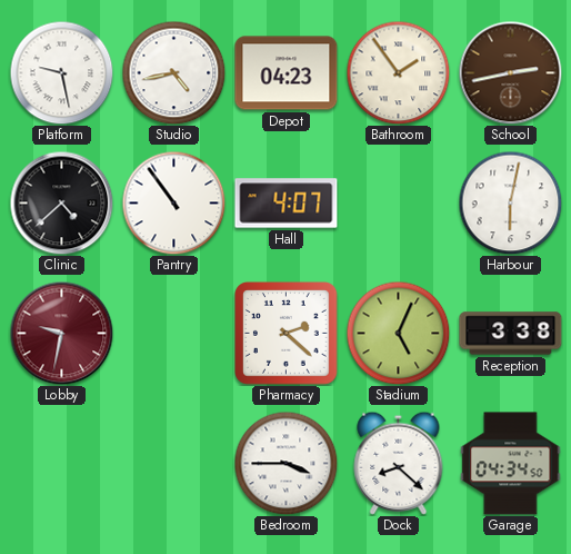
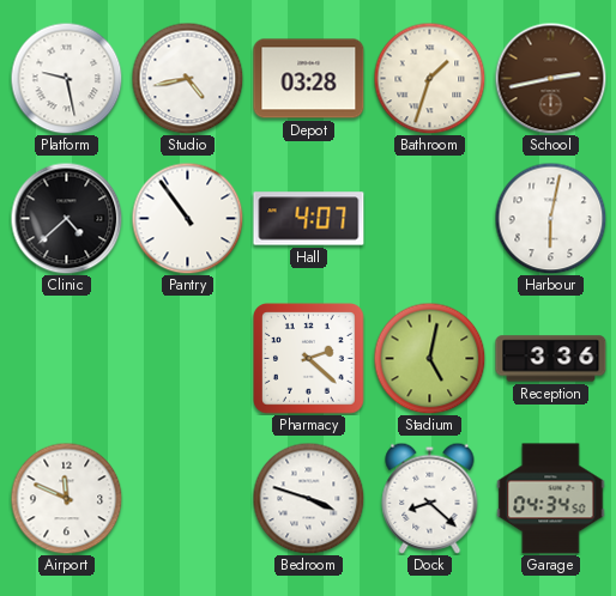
Depot: 04:23 -> 03:28 (309, 79)
Bathroom: 1:54 -> 1:33 (429, 78)
Lobby: 9:32 -> none (61, 333)
Stadium: 5:04 -> 5:02 (429, 358)
Reception: 3:38 -> 3:36 (551, 359)
Airport: none -> 11:49 (66, 498)
Bedroom: 3:45 -> 3:48 (308, 498)
